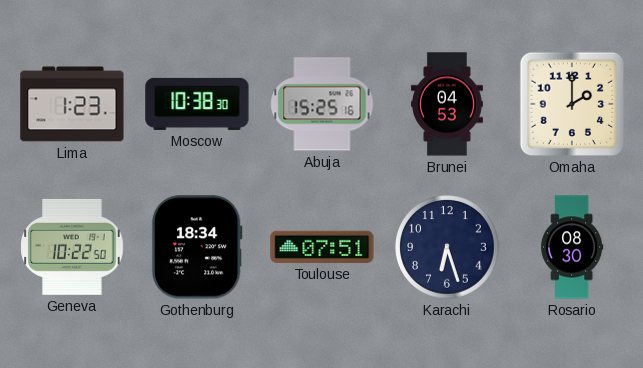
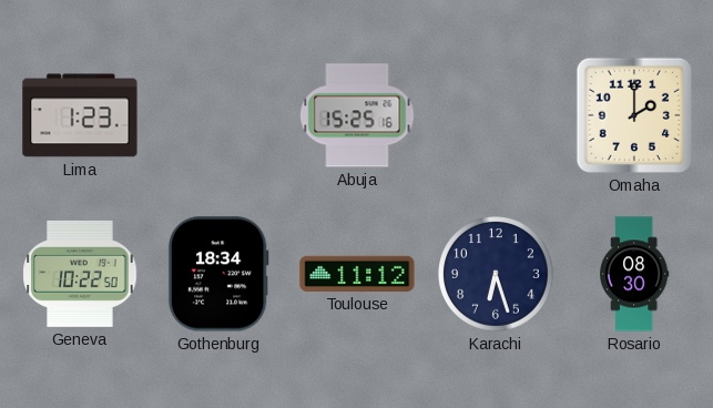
Moscow: 10:38 -> none (197, 104)
Brunei: 04:53 -> none (447, 104)
Toulouse: 07:51 -> 11:12 (357, 274)
